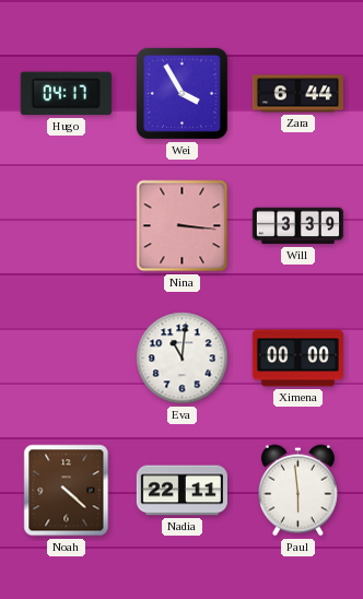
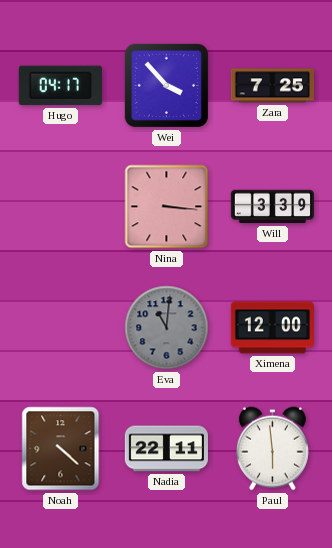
Wei: 3:55 -> 3:53 (166, 85)
Zara: 6:44 -> 7:25 (272, 86)
Eva dial: white -> grey (167, 328)
Ximena: 00:00 -> 12:00 (272, 328)
